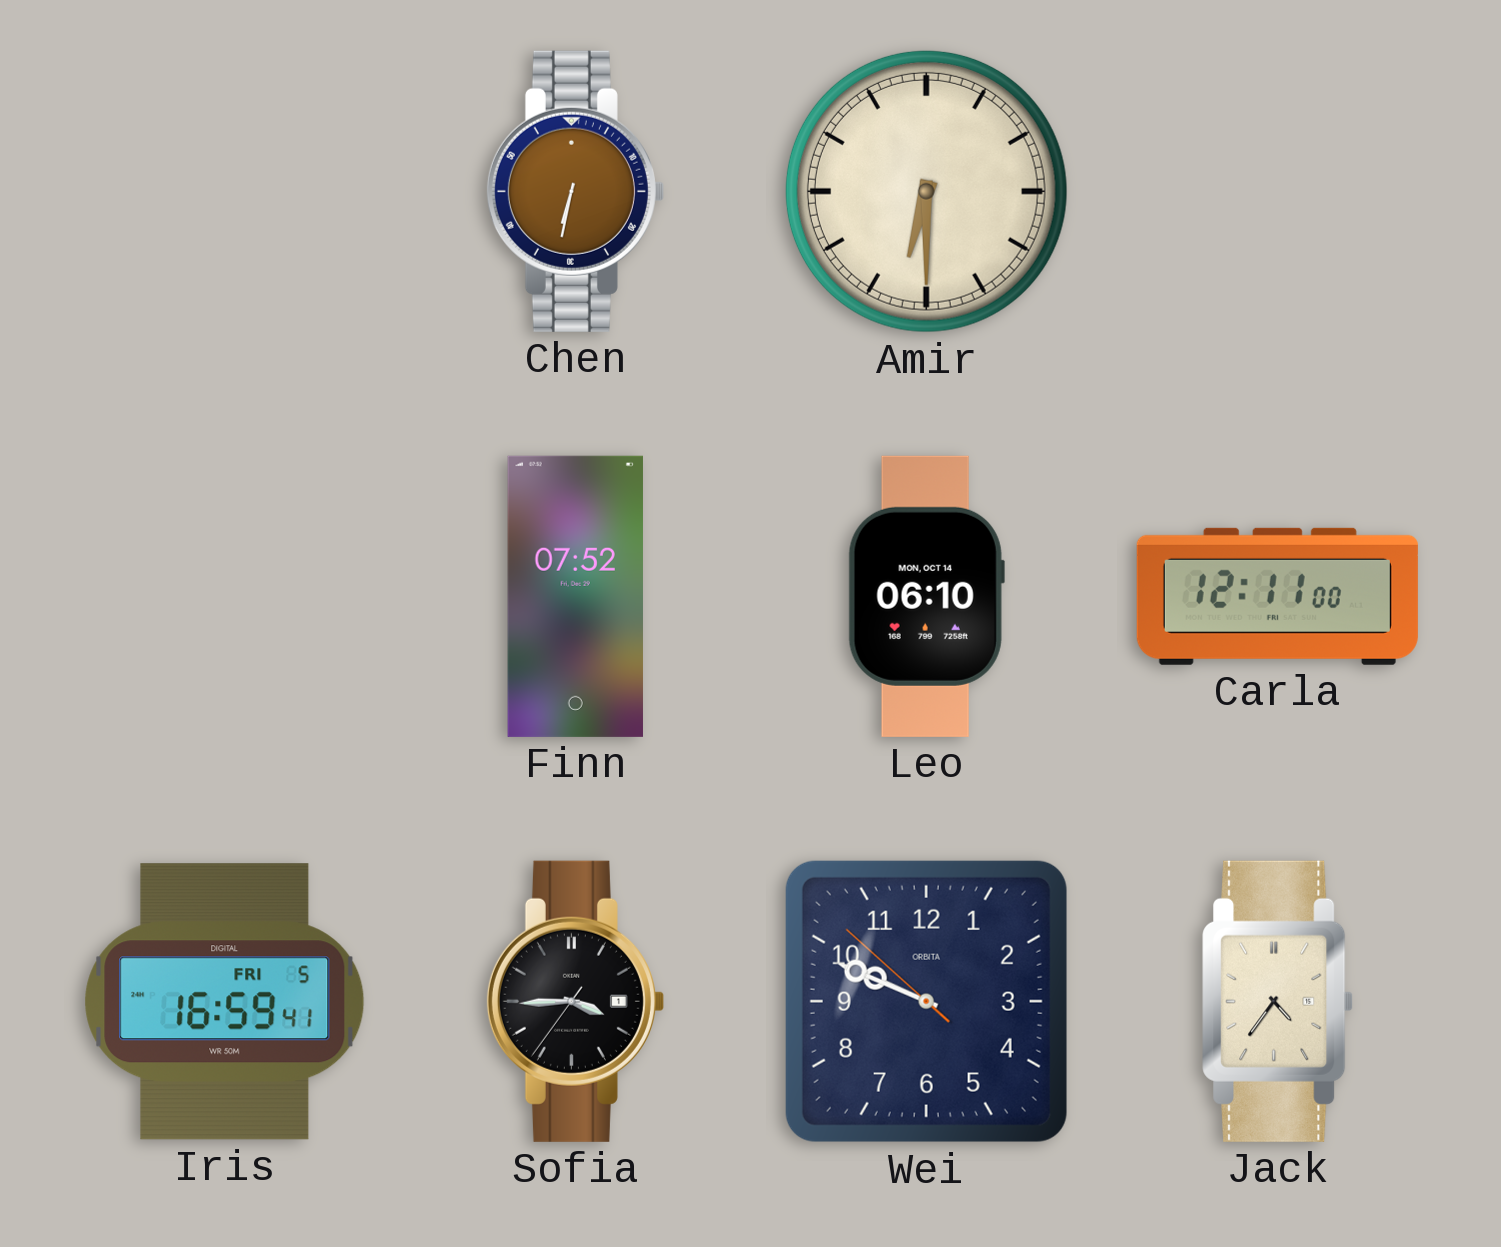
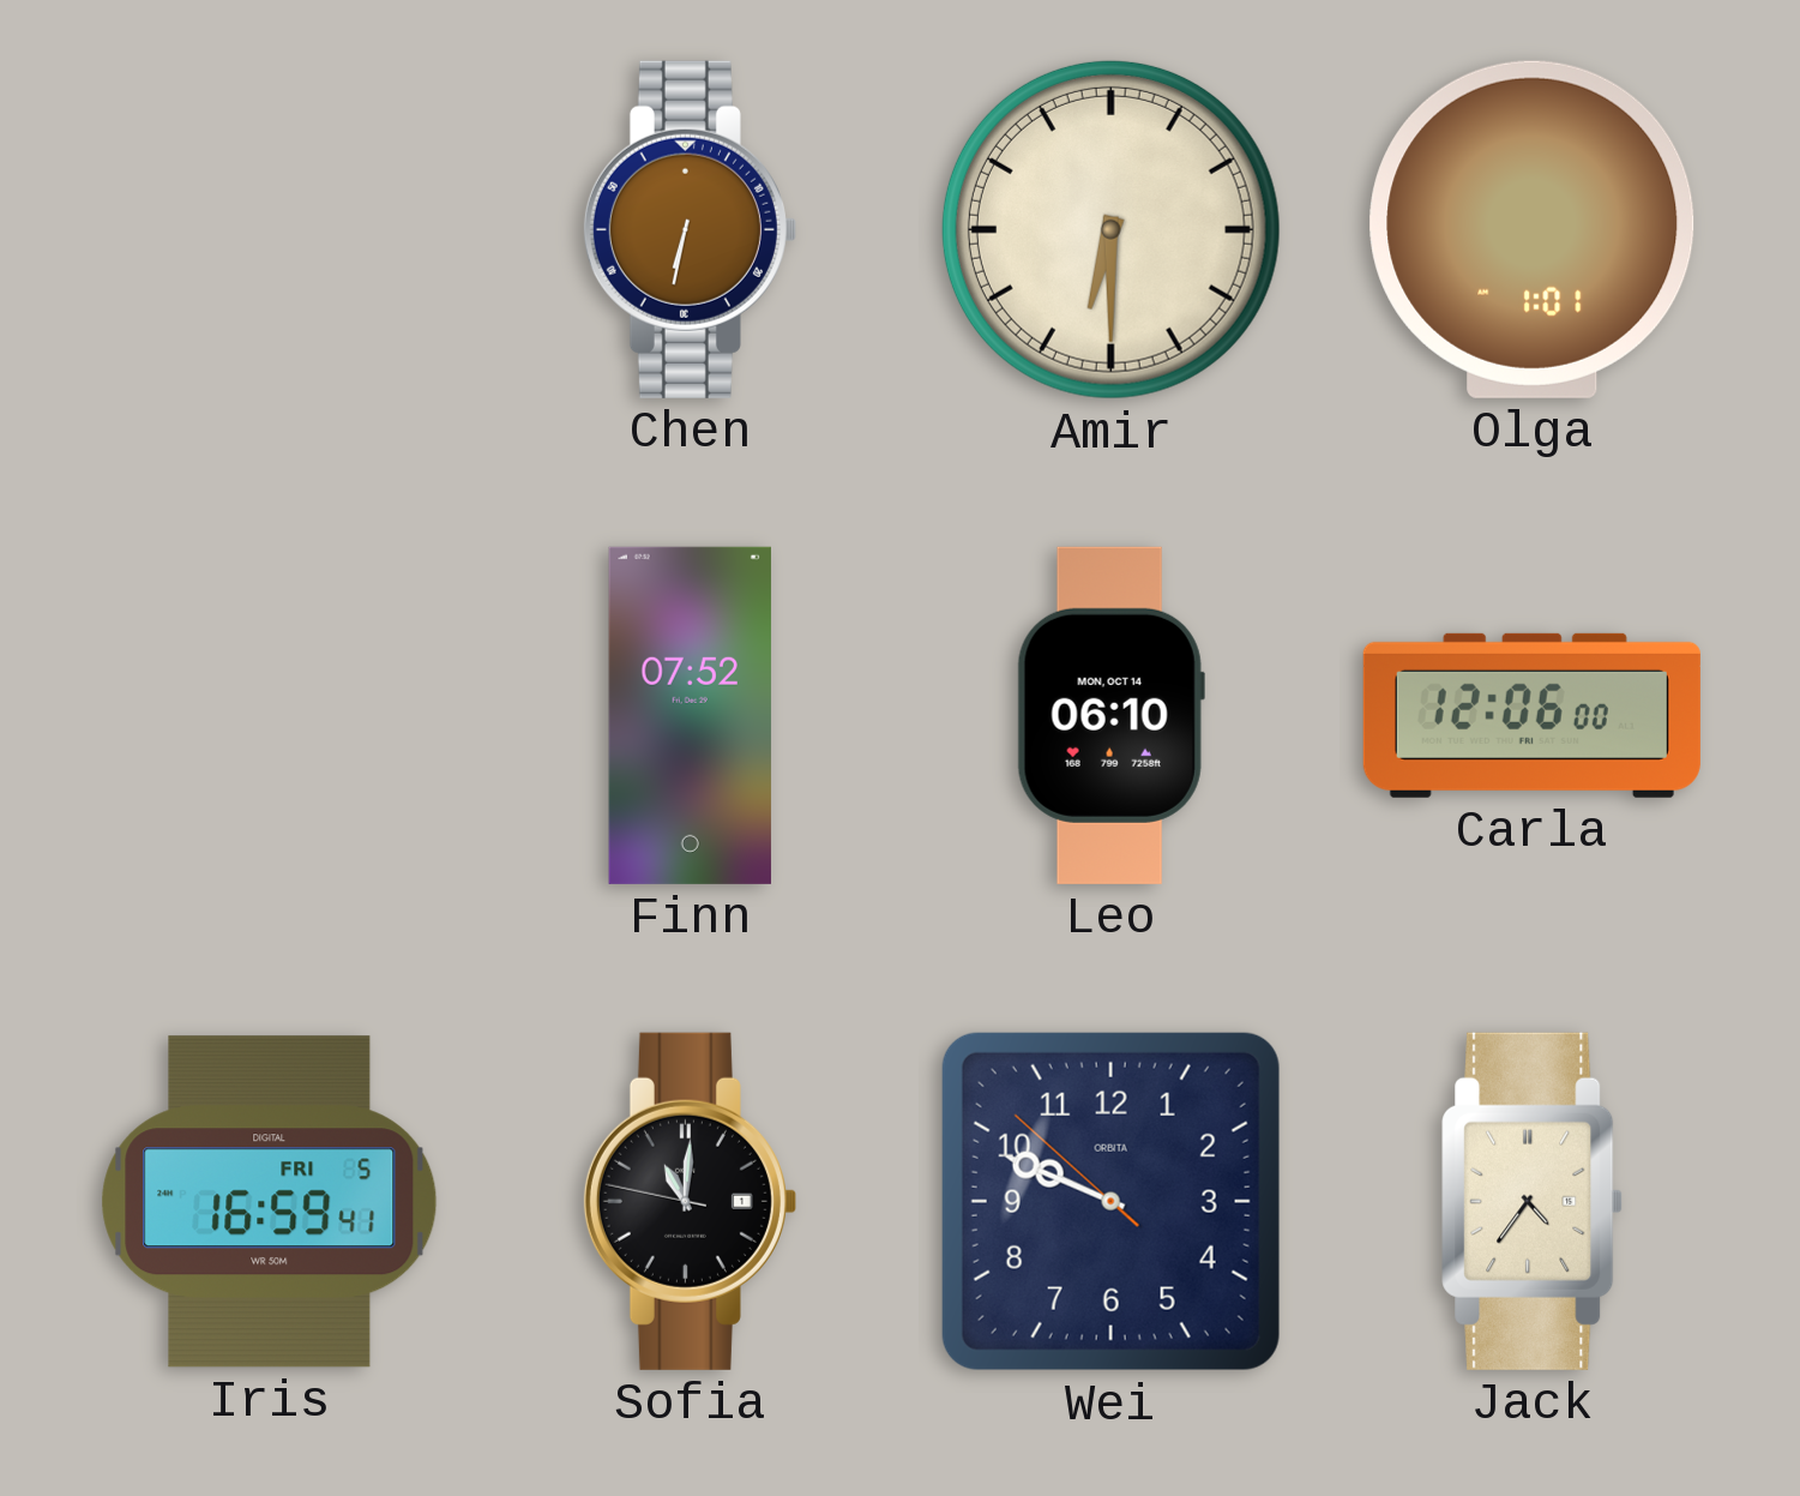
Olga: none -> 1:01 (1533, 229)
Carla: 12:11 -> 12:06 (1531, 715)
Sofia: 3:44 -> 11:00 (690, 1201)
